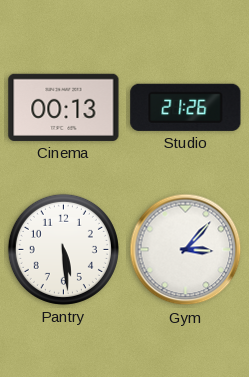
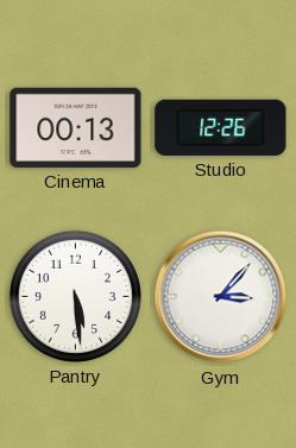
Studio: 21:26 -> 12:26 (221, 127)
